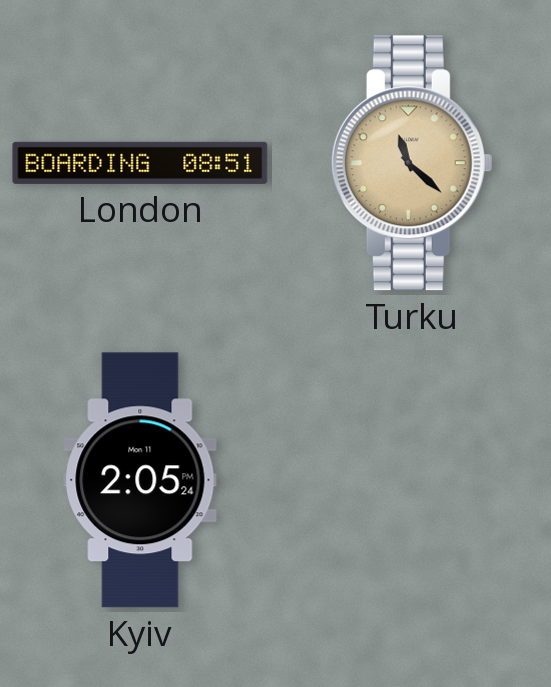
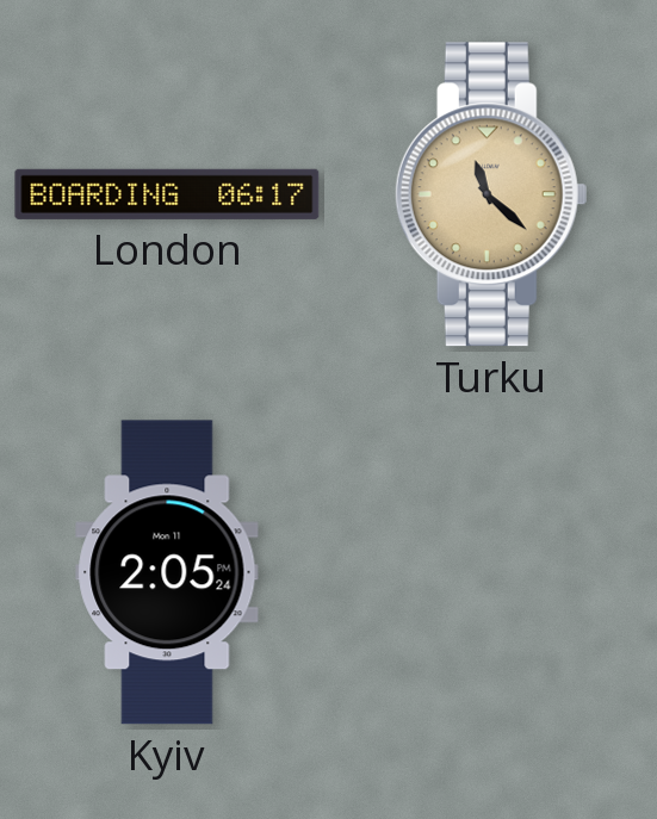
London: 08:51 -> 06:17 (167, 194)
